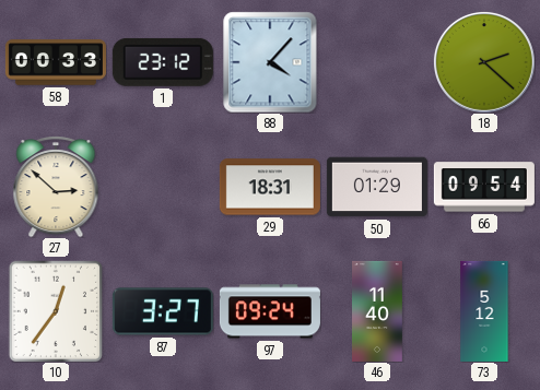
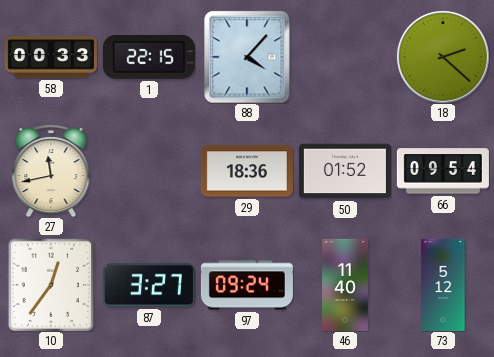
1: 23:12 -> 22:15 (149, 57)
27: 2:52 -> 11:43 (51, 171)
29: 18:31 -> 18:36 (247, 171)
50: 01:29 -> 01:52 (345, 171)
